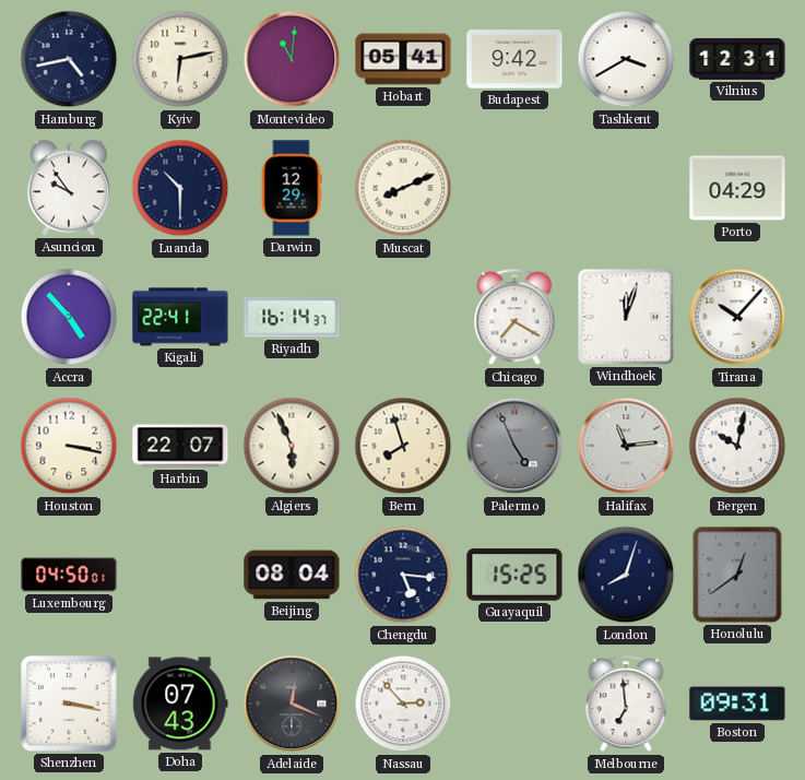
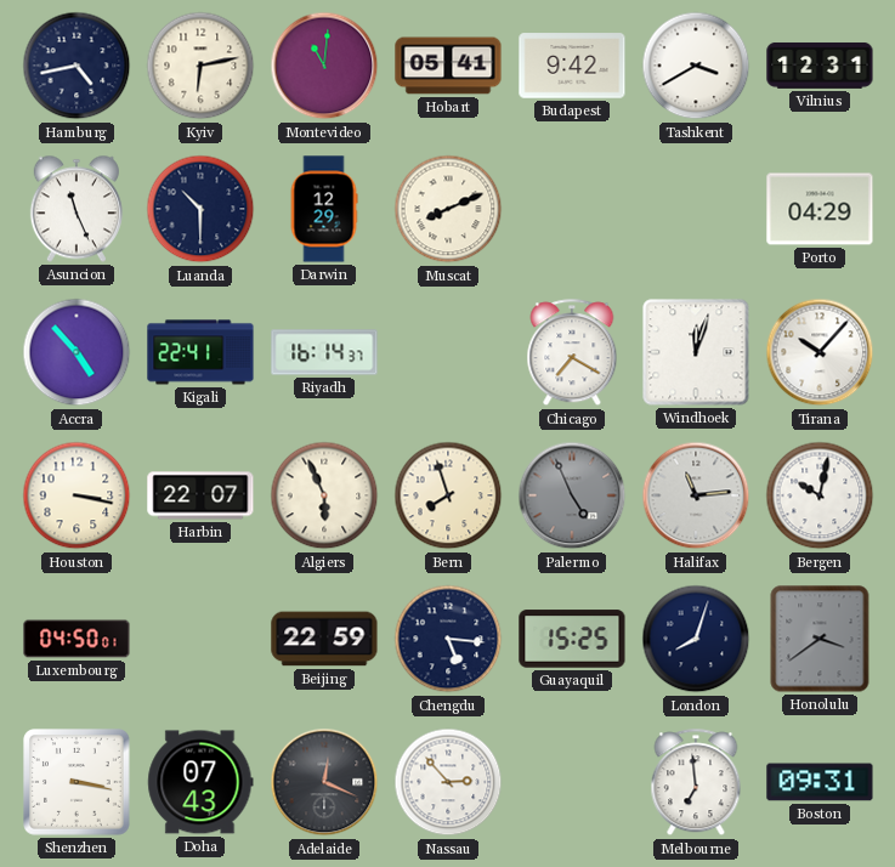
Asuncion: 9:54 -> 11:26 (77, 209)
Beijing: 08:04 -> 22:59 (324, 639)
Honolulu: 12:39 -> 3:39 (820, 639)
